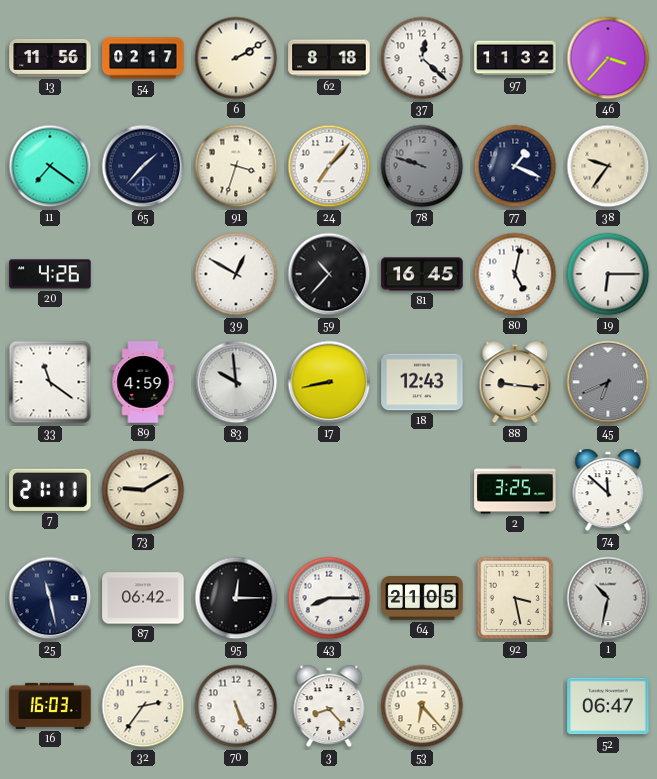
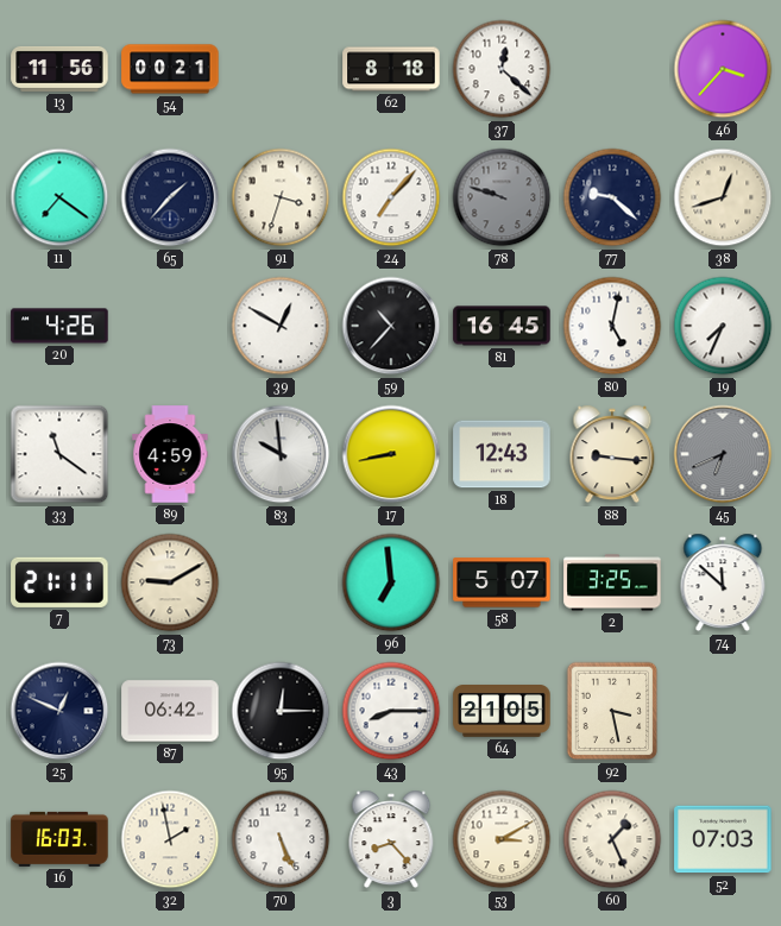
54: 02:17 -> 00:21 (170, 69)
6: 2:10 -> none (236, 58)
97: 11:32 -> none (515, 58)
77: 1:19 -> 9:22 (612, 197)
38: 9:36 -> 12:42 (723, 197)
19: 6:15 -> 7:34 (723, 326)
96: none -> 6:59 (391, 582)
58: none -> 5:07 (502, 582)
25: 11:28 -> 12:49 (59, 711)
1: 10:32 -> none (608, 598)
32: 2:36 -> 1:58 (170, 839)
53: 6:23 -> 3:10 (502, 839)
60: none -> 1:26 (612, 839)
52: 06:47 -> 07:03 (723, 839)
